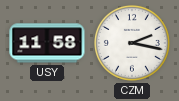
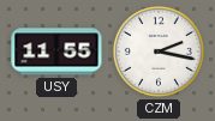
USY: 11:58 -> 11:55 (56, 52)
